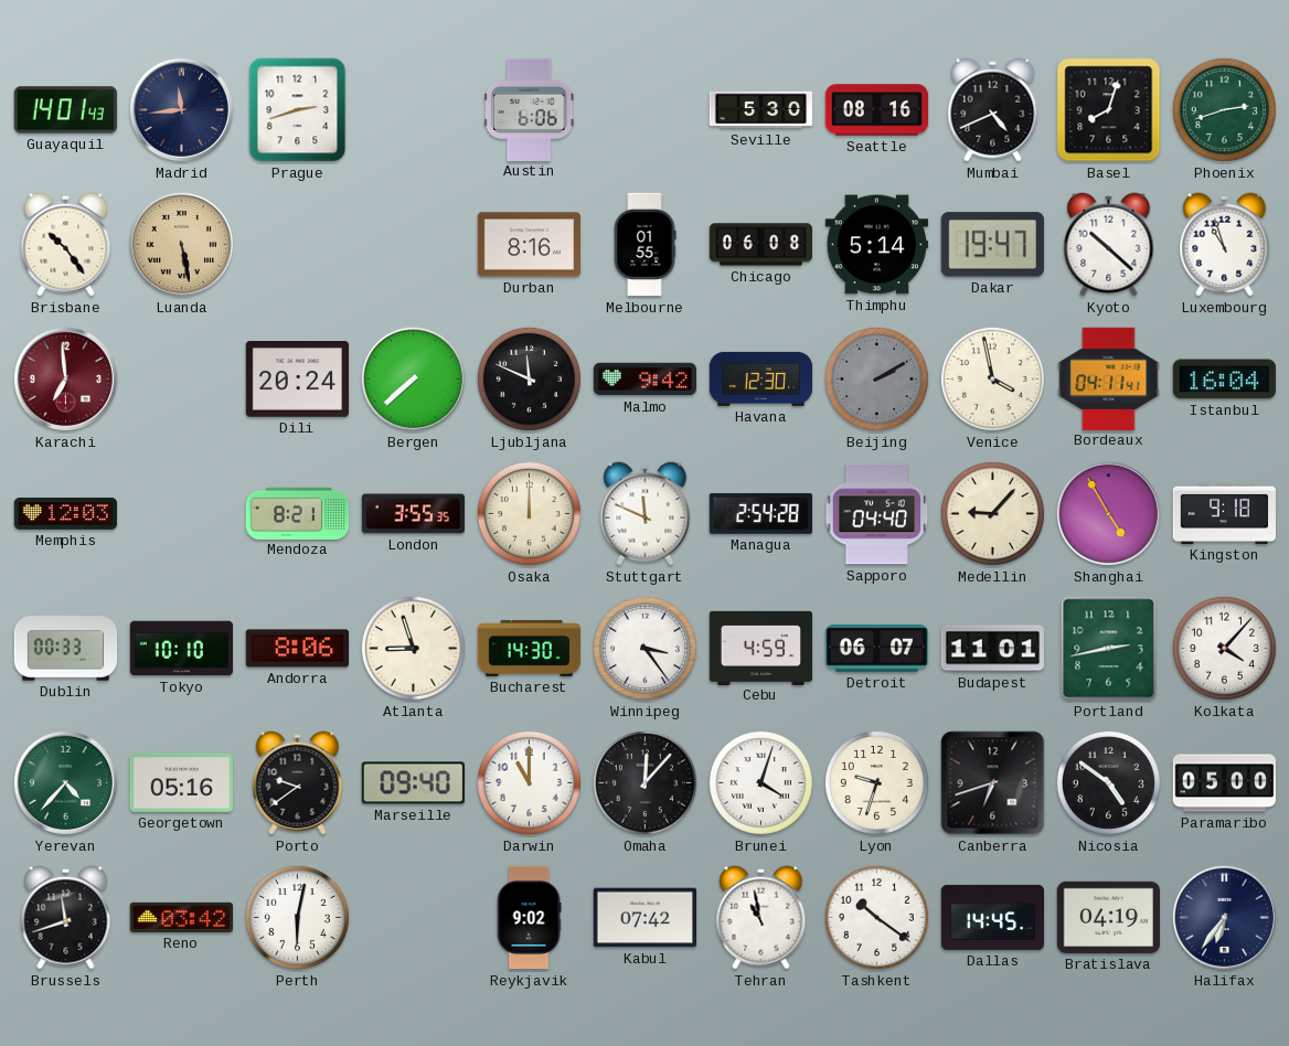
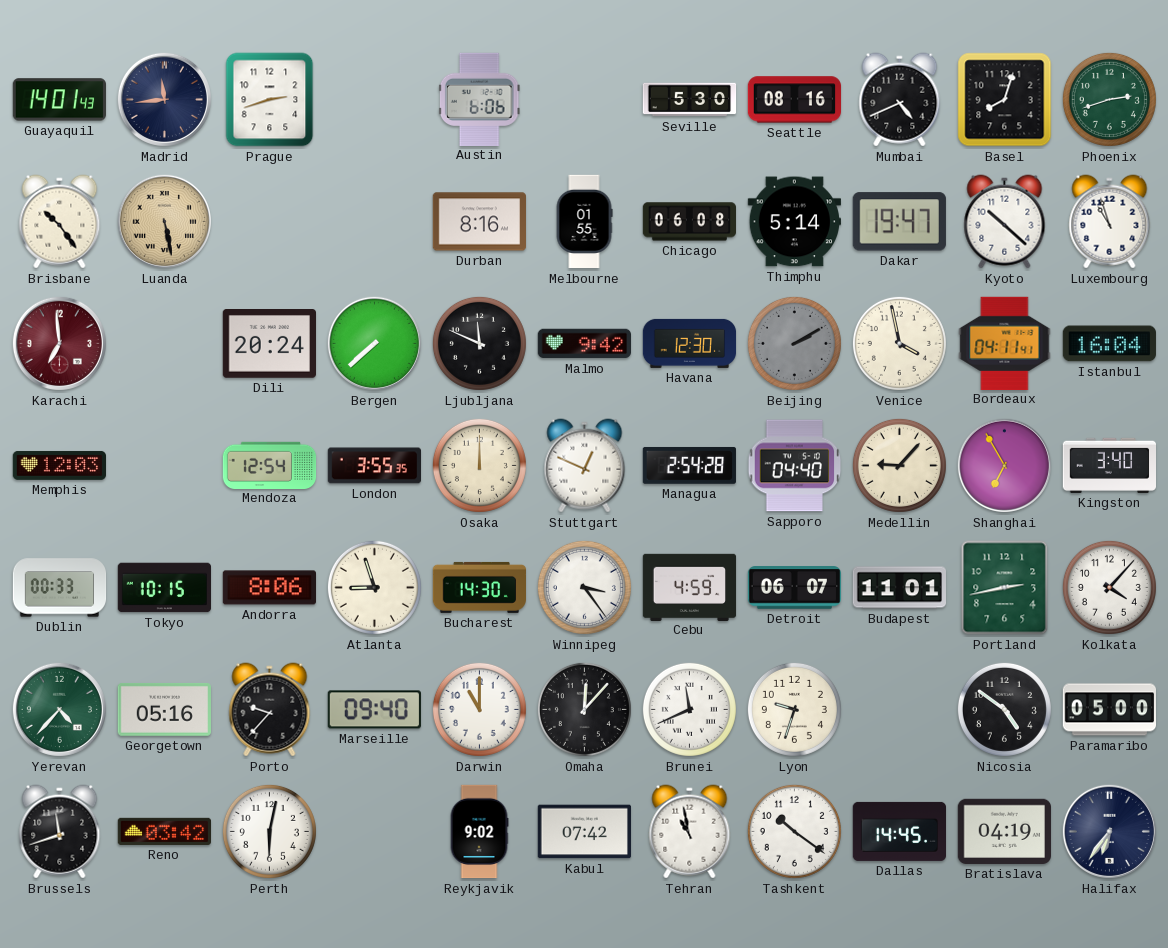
Mendoza: 8:21 -> 12:54 (270, 465)
Stuttgart: 11:49 -> 12:49 (585, 466)
Shanghai: 4:55 -> 6:55 (1004, 465)
Kingston: 9:18 -> 3:40 (1109, 465)
Tokyo: 10:10 -> 10:15 (164, 588)
Porto: 9:39 -> 9:37 (270, 710)
Brunei: 4:03 -> 11:41 (689, 709)
Canberra: 6:42 -> none (993, 783)
